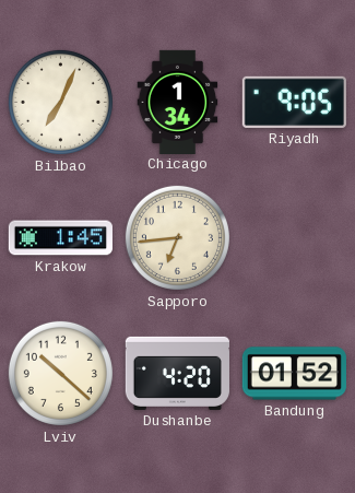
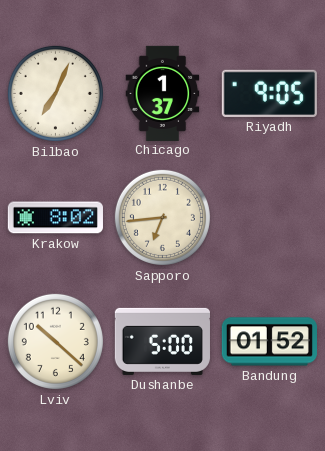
Chicago: 1:34 -> 1:37 (163, 93)
Krakow: 1:45 -> 8:02 (55, 218)
Dushanbe: 4:20 -> 5:00 (162, 341)
